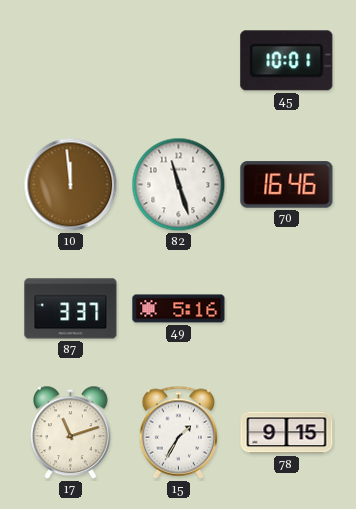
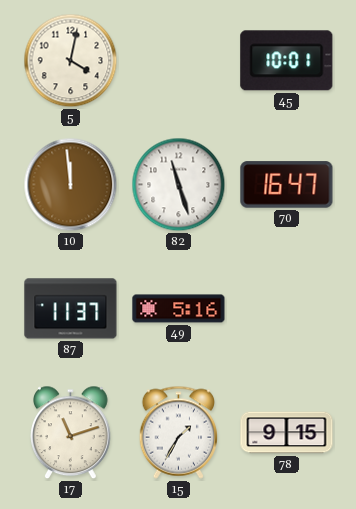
5: none -> 4:02 (71, 61)
70: 16:46 -> 16:47 (287, 185)
87: 3:37 -> 11:37 (71, 309)
